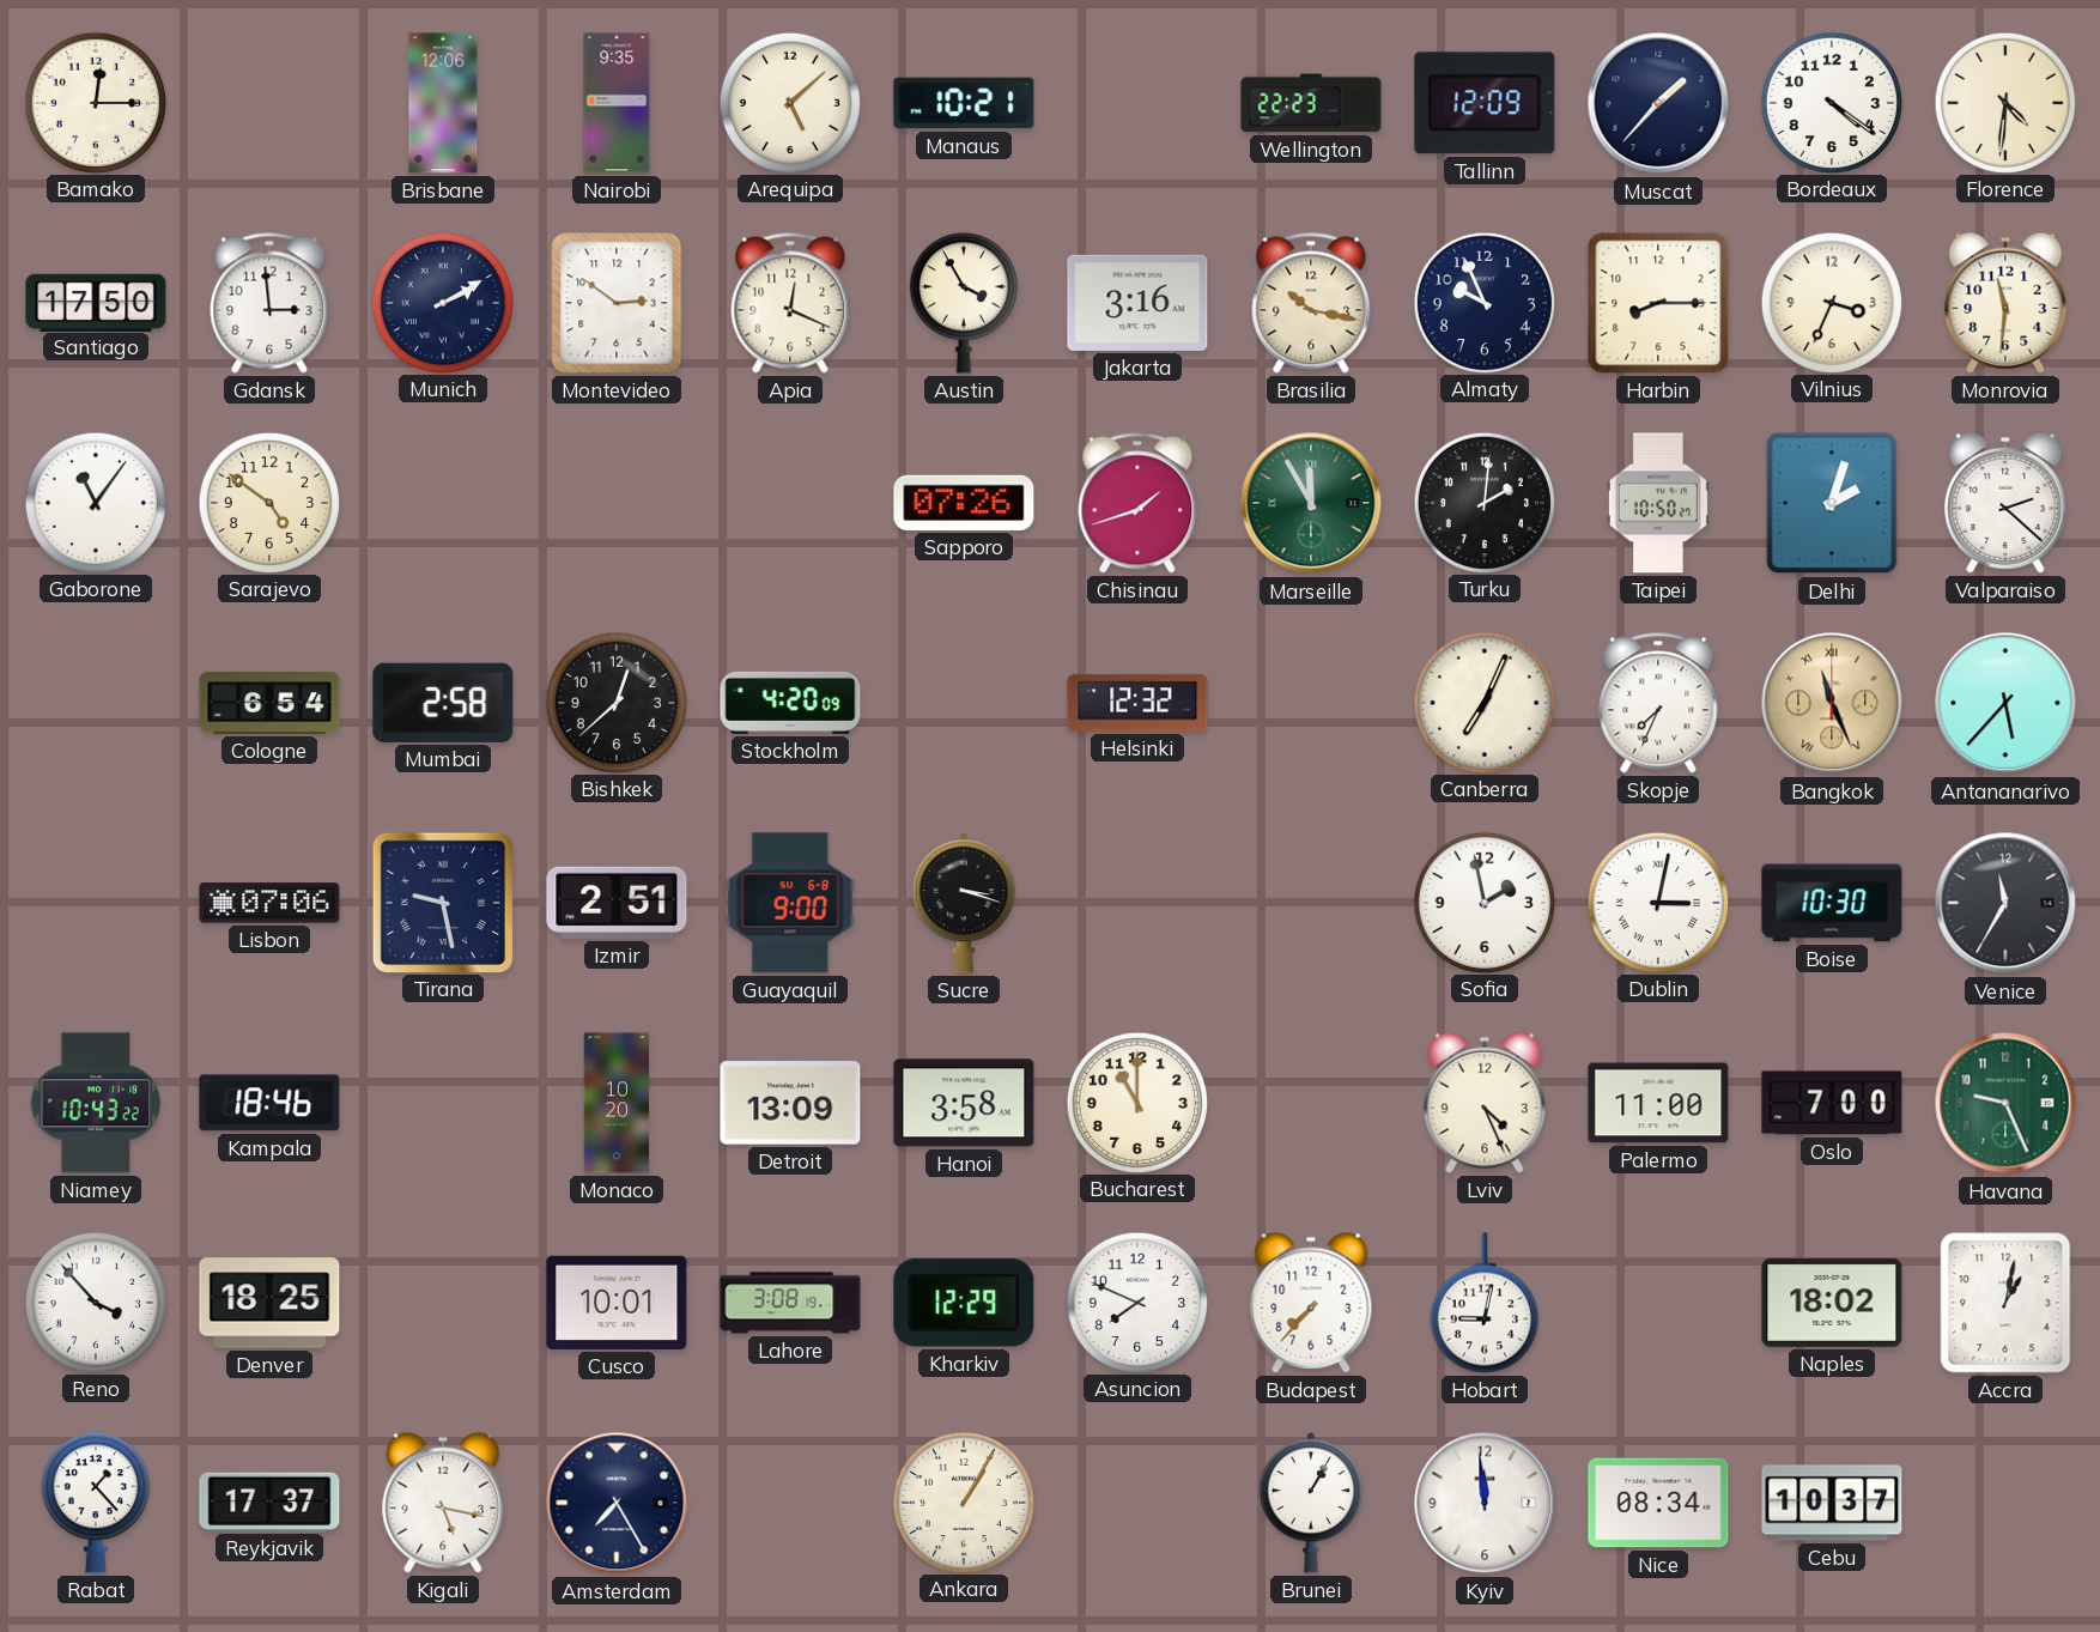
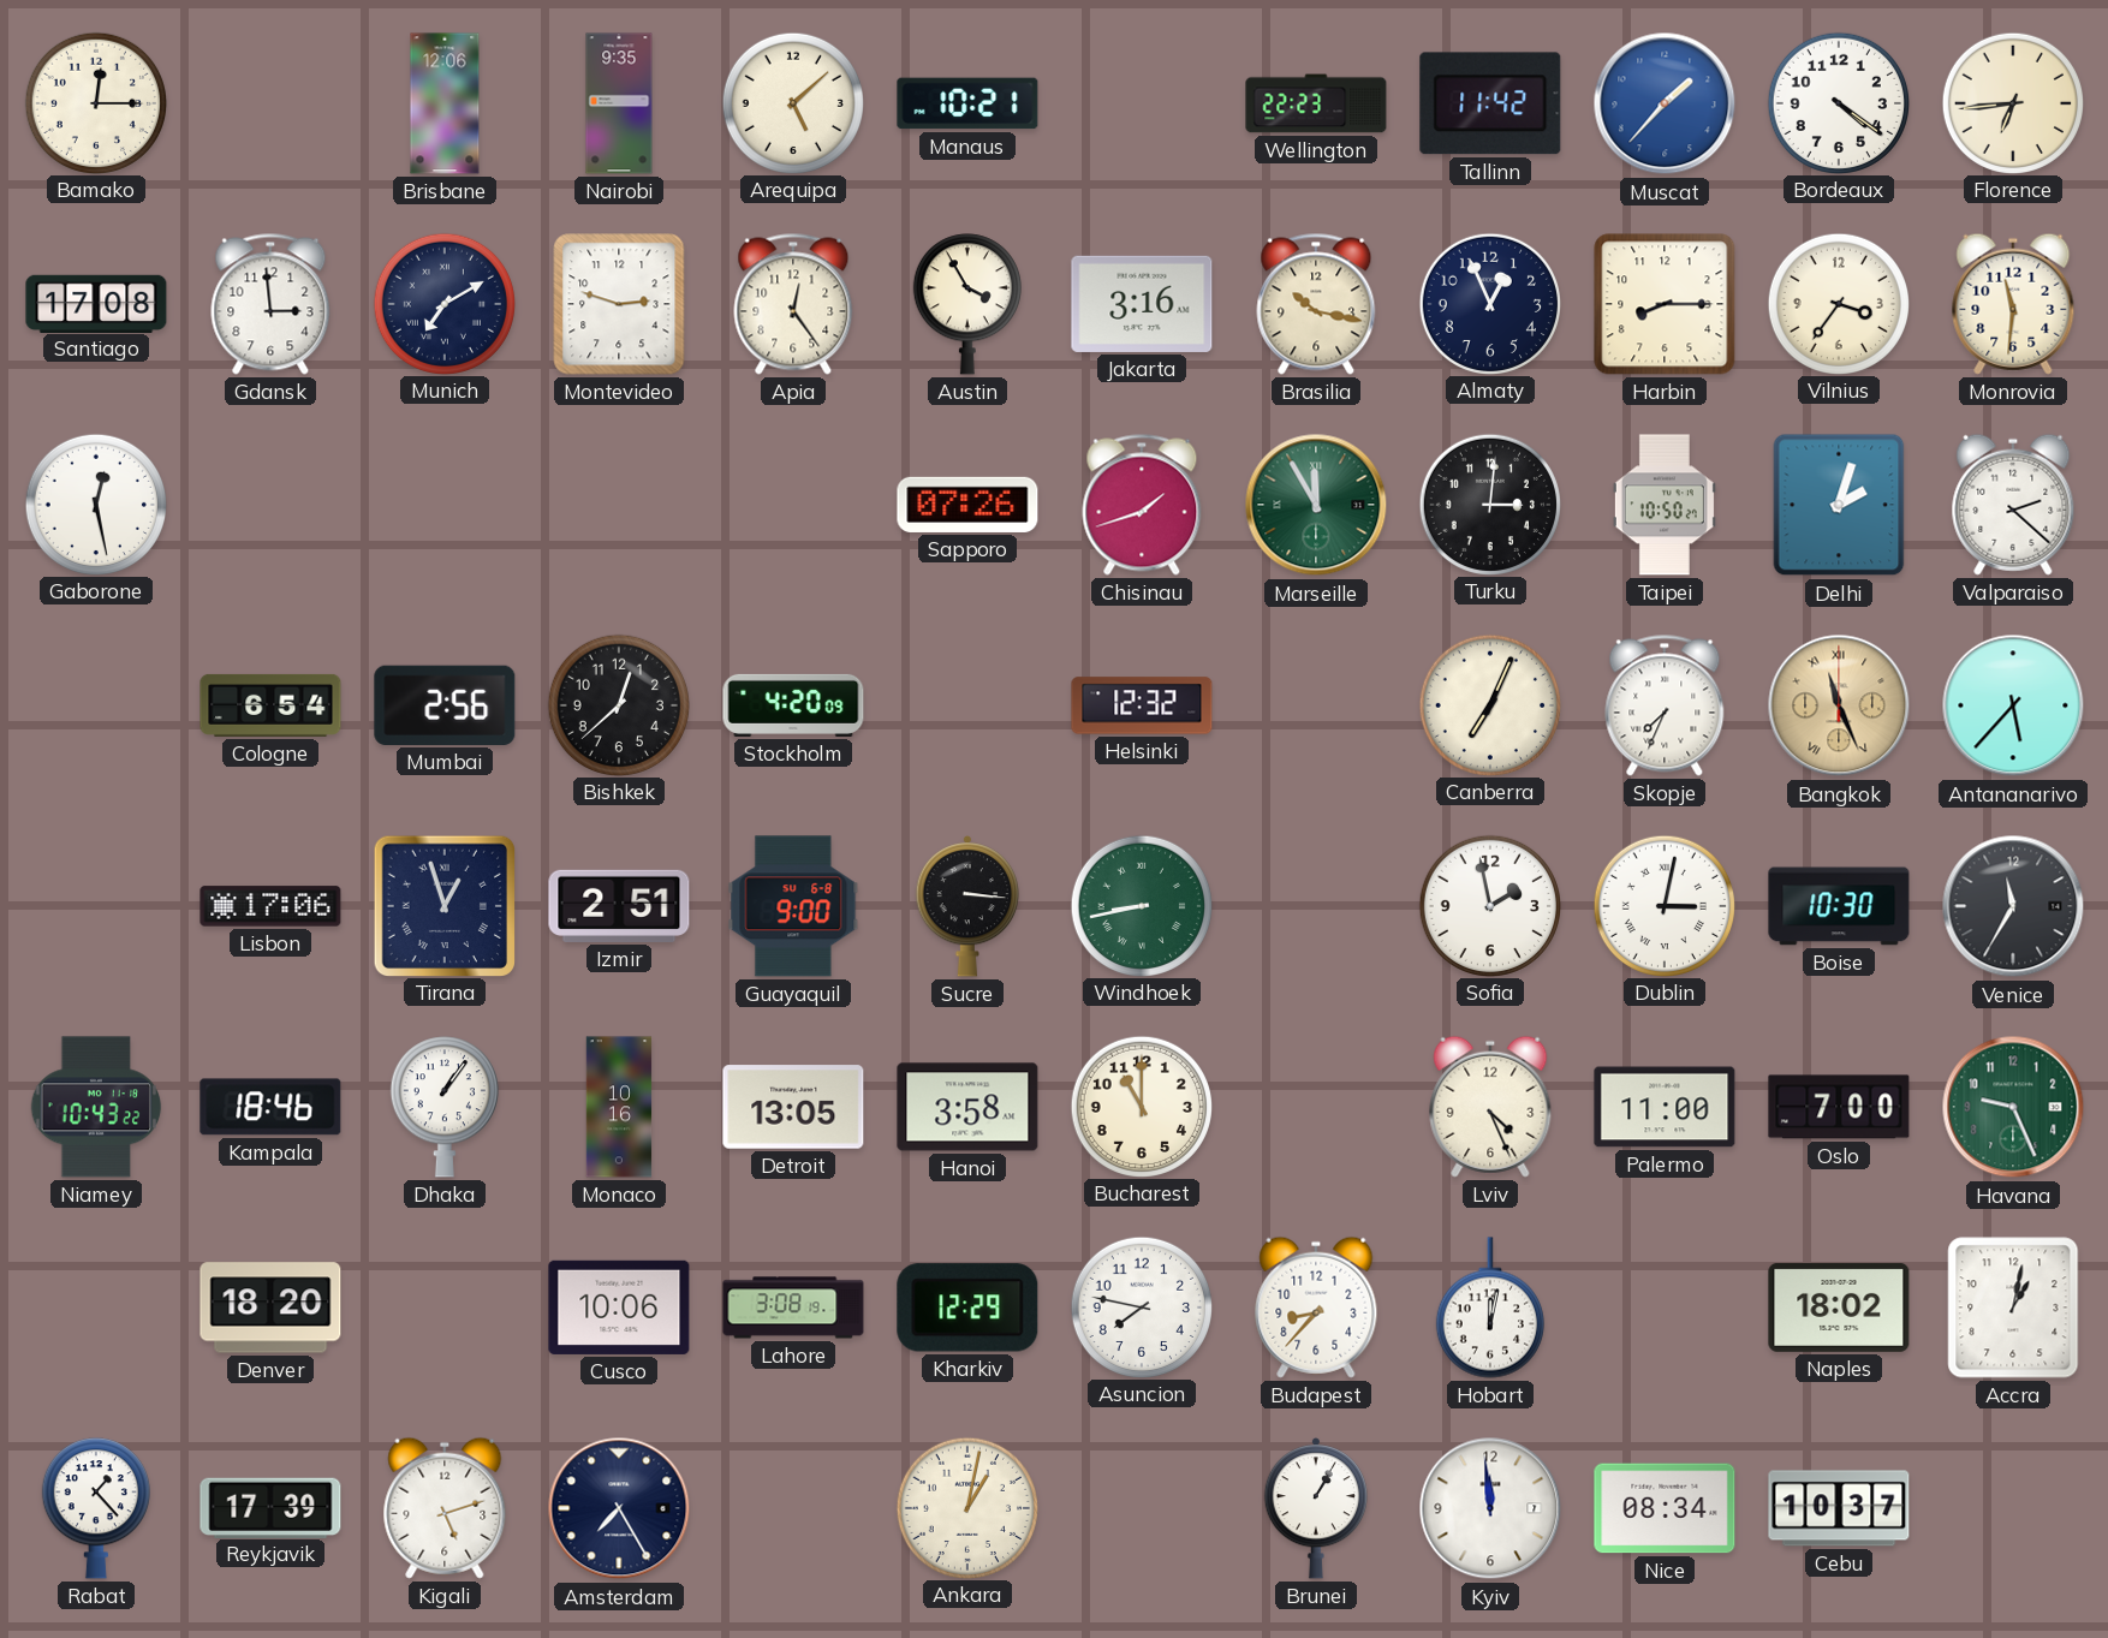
Tallinn: 12:09 -> 11:42 (1490, 103)
Muscat dial: navy -> blue (1665, 103)
Florence: 4:31 -> 6:44 (2012, 102)
Santiago: 17:50 -> 17:08 (96, 303)
Munich: 2:10 -> 7:10 (443, 303)
Montevideo: 2:51 -> 2:48 (619, 304)
Apia: 12:19 -> 12:24 (793, 304)
Almaty: 9:56 -> 12:56 (1489, 303)
Vilnius: 3:34 -> 3:36 (1838, 303)
Gaborone: 11:06 -> 12:28 (95, 504)
Sarajevo: 4:51 -> none (268, 502)
Turku: 2:01 -> 3:01 (1489, 504)
Mumbai: 2:58 -> 2:56 (445, 705)
Lisbon: 07:06 -> 17:06 (270, 906)
Tirana: 9:28 -> 12:57 (443, 905)
Sucre: 3:18 -> 3:16 (967, 906)
Windhoek: none -> 8:43 (1141, 905)
Dhaka: none -> 1:06 (445, 1107)
Monaco: 10:20 -> 10:16 (619, 1107)
Detroit: 13:09 -> 13:05 (793, 1107)
Reno: 3:53 -> none (95, 1302)
Denver: 18:25 -> 18:20 (270, 1308)
Cusco: 10:01 -> 10:06 (619, 1308)
Asuncion: 7:49 -> 7:47 (1141, 1306)
Budapest: 7:37 -> 8:37 (1316, 1308)
Hobart: 9:02 -> 12:02 (1490, 1308)
Reykjavik: 17:37 -> 17:39 (270, 1507)
Kigali: 5:17 -> 5:12 (445, 1508)
Ankara: 1:05 -> 1:02 (966, 1507)
